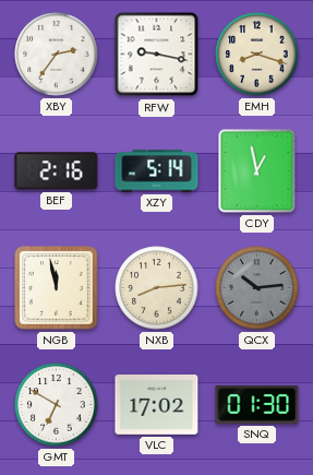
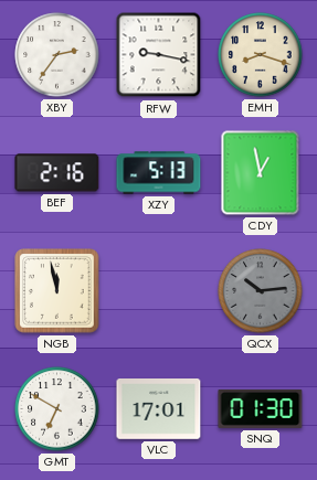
XZY: 5:14 -> 5:13 (159, 173)
NXB: 8:14 -> none (157, 288)
VLC: 17:02 -> 17:01 (159, 409)
